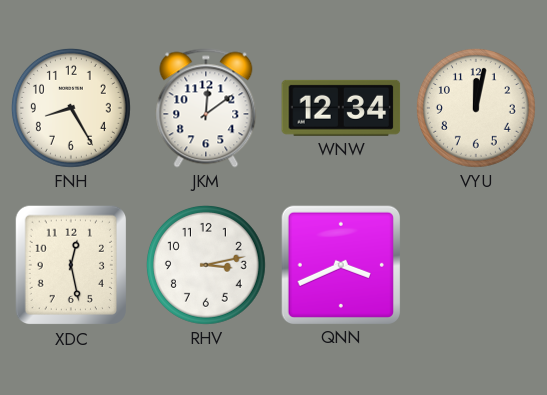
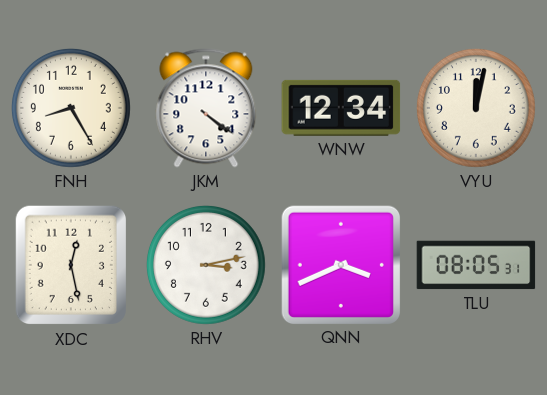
JKM: 12:09 -> 4:21 (206, 108)
TLU: none -> 08:05 (476, 265)
